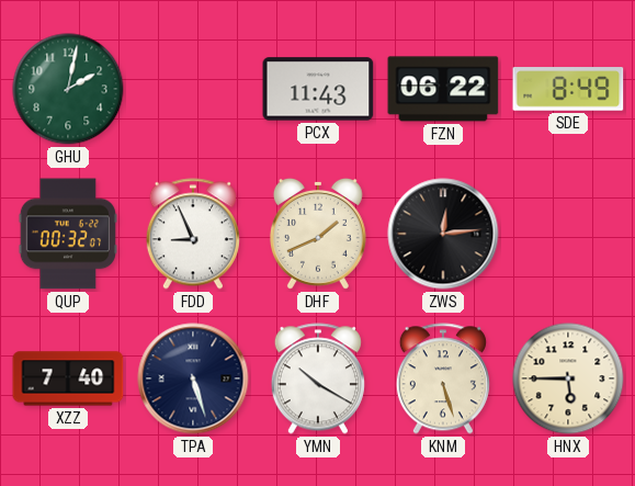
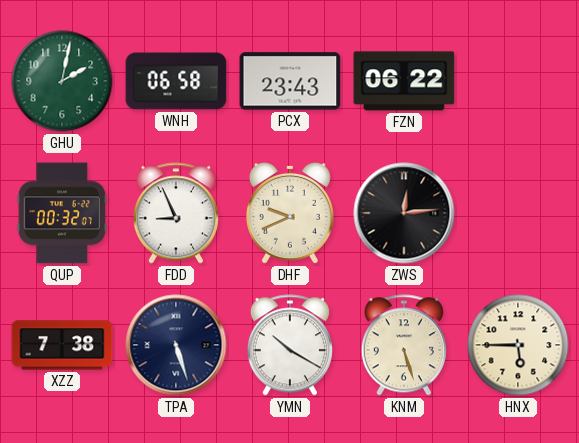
WNH: none -> 06:58 (176, 81)
PCX: 11:43 -> 23:43 (290, 81)
SDE: 8:49 -> none (568, 89)
DHF: 1:41 -> 9:41 (290, 213)
XZZ: 7:40 -> 7:38 (62, 345)
